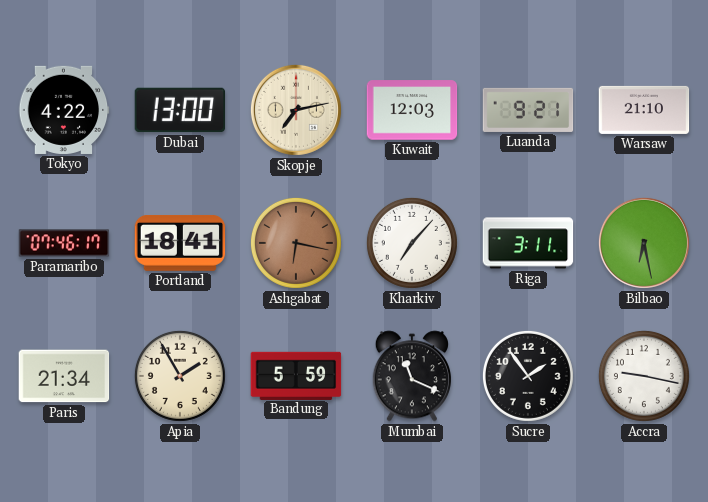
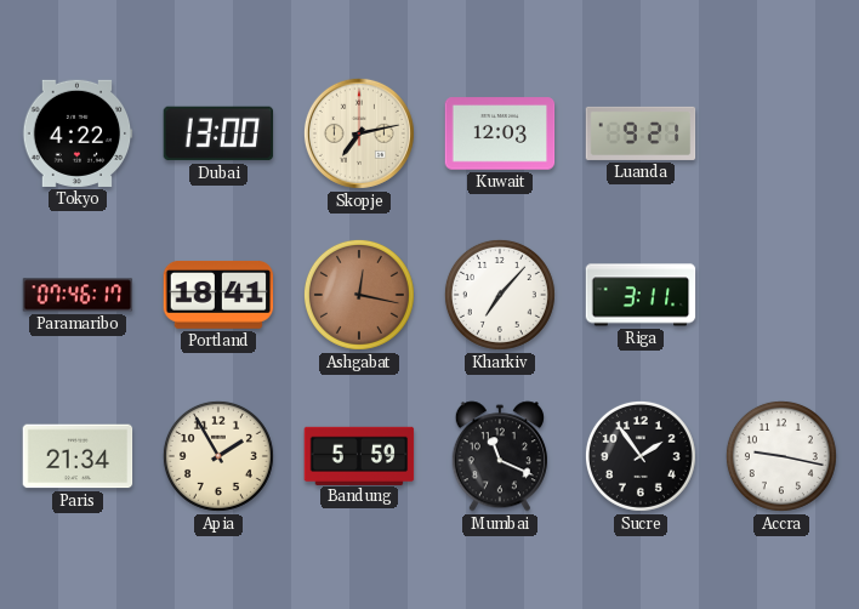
Warsaw: 21:10 -> none (644, 110)
Ashgabat: 6:17 -> 12:17 (359, 295)
Bilbao: 6:28 -> none (644, 243)
